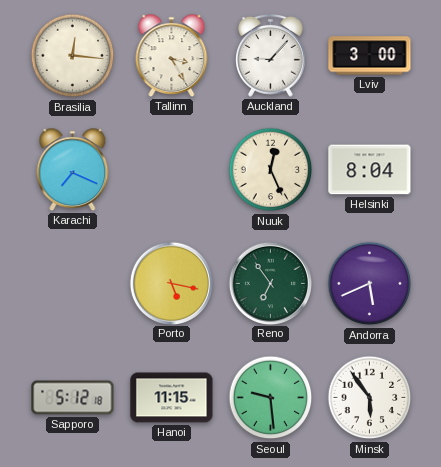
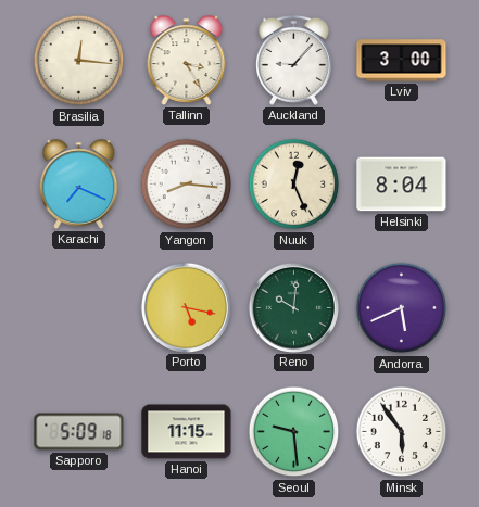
Yangon: none -> 8:16 (187, 185)
Reno: 6:54 -> 10:01 (293, 307)
Sapporo: 5:12 -> 5:09 (79, 432)
